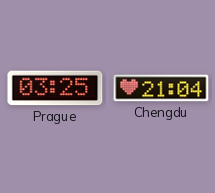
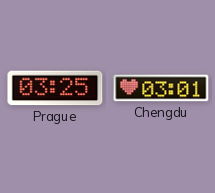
Chengdu: 21:04 -> 03:01 (161, 88)
